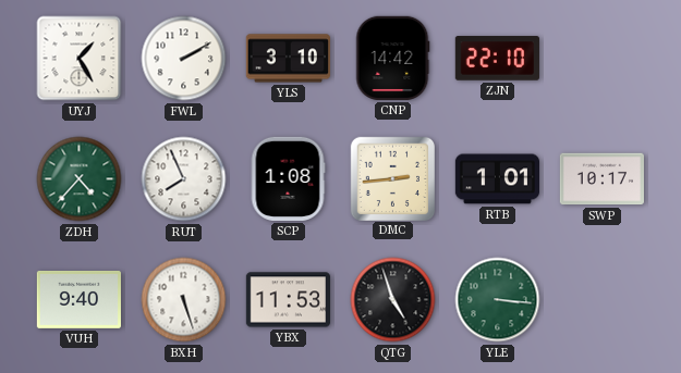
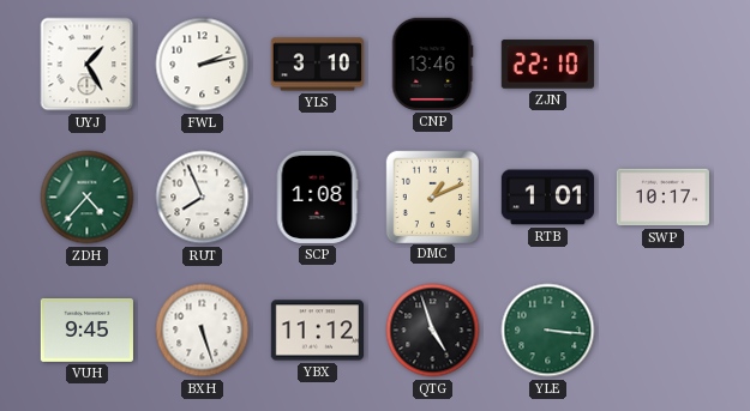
FWL: 2:10 -> 2:13 (203, 65)
CNP: 14:42 -> 13:46 (432, 64)
DMC: 2:44 -> 1:11 (432, 197)
VUH: 9:40 -> 9:45 (86, 330)
YBX: 11:53 -> 11:12 (317, 331)
